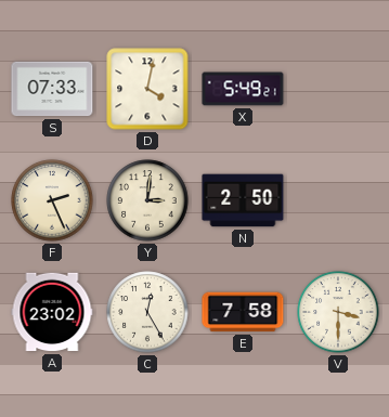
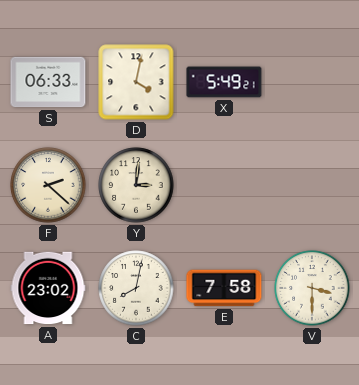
S: 07:33 -> 06:33 (48, 82)
F: 2:26 -> 2:22 (48, 185)
N: 2:50 -> none (243, 200)
C: 12:25 -> 8:02 (136, 288)
